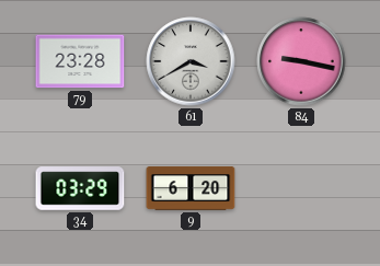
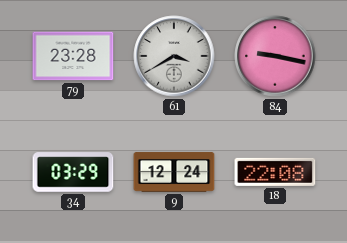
9: 6:20 -> 12:24 (174, 172)
18: none -> 22:08 (275, 172)
